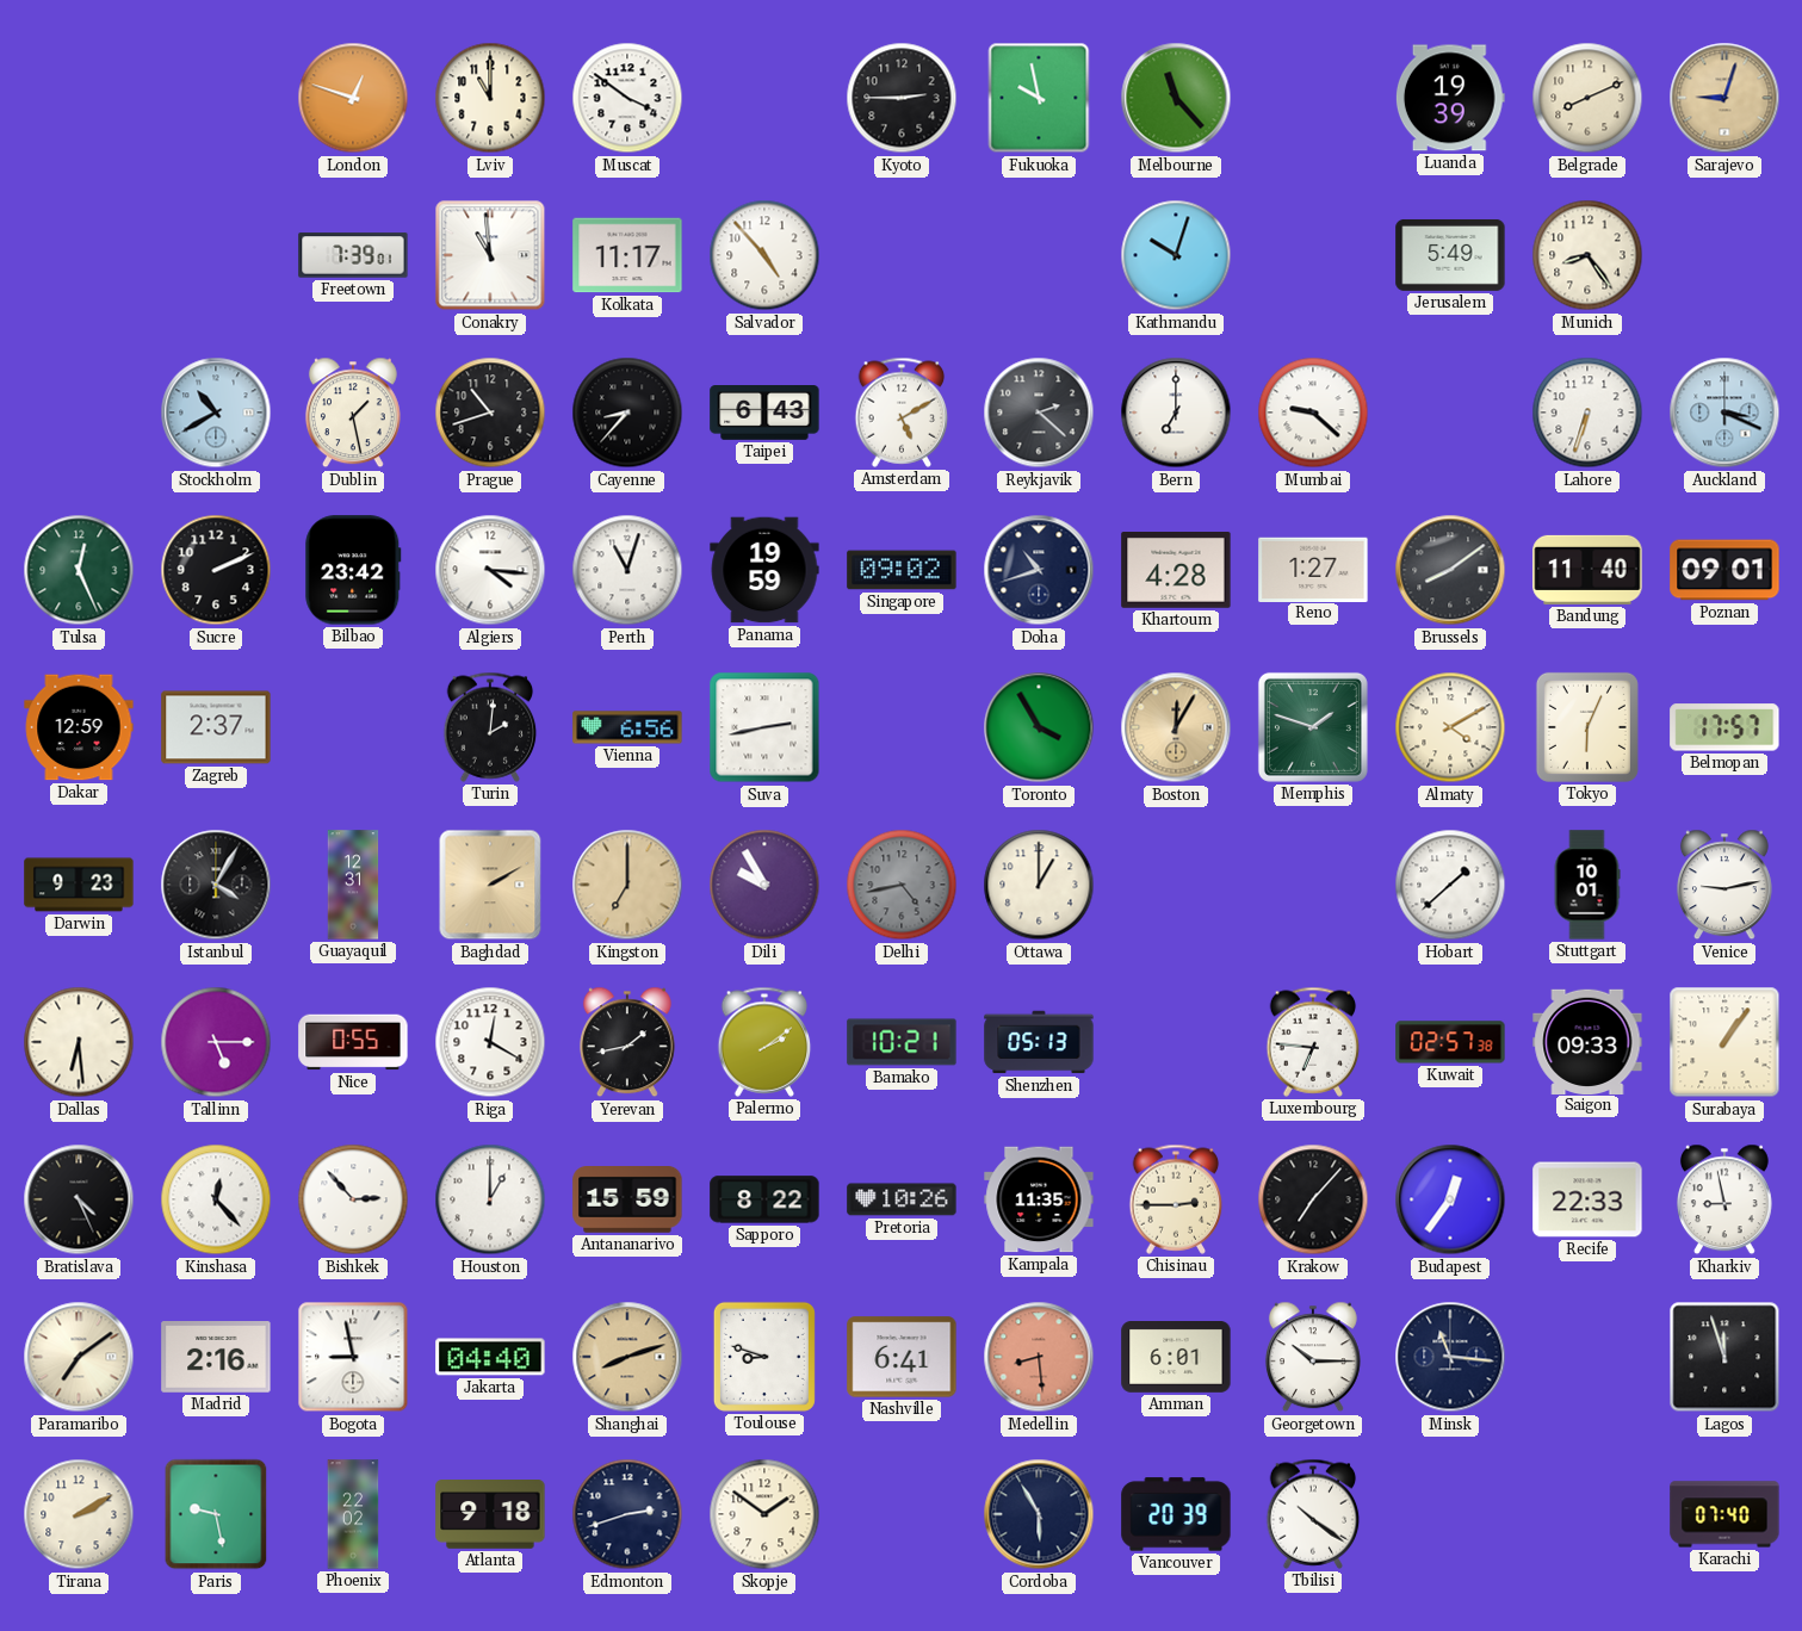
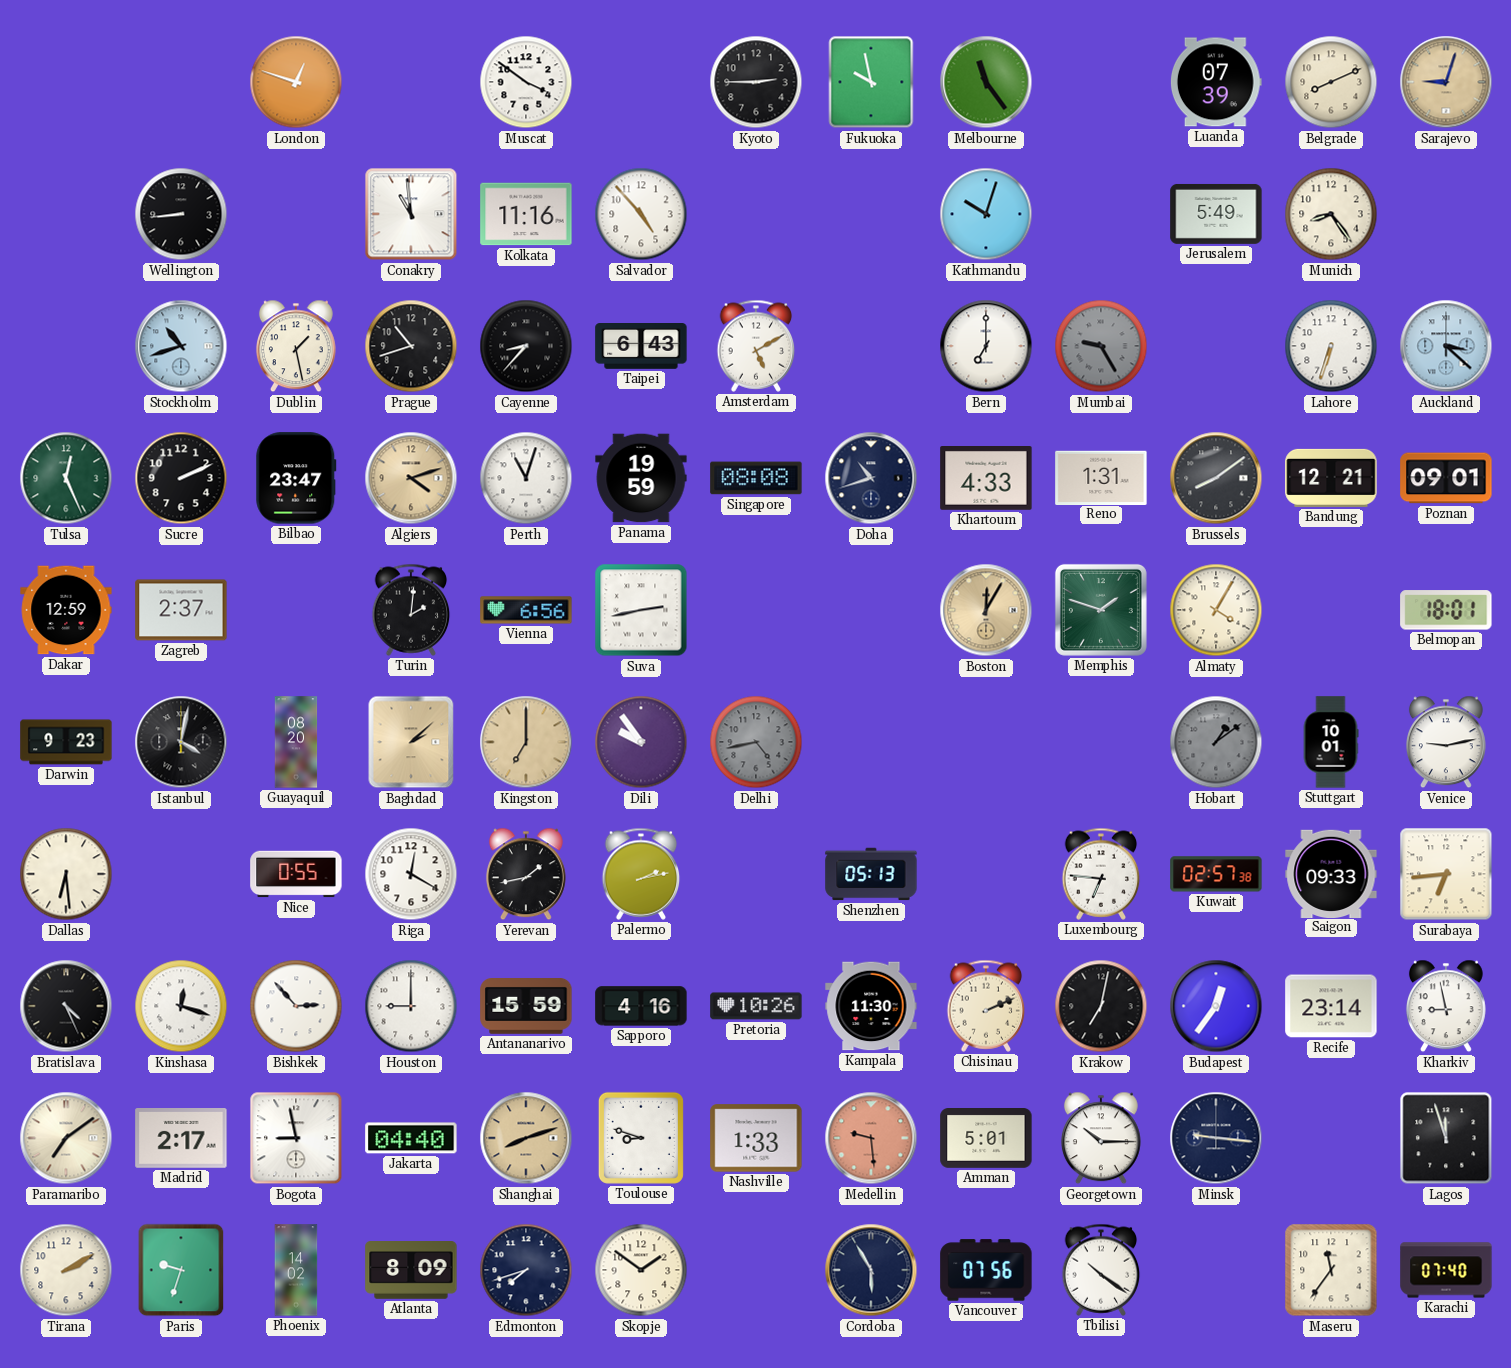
Lviv: 11:00 -> none (490, 98)
Melbourne: 11:23 -> 11:24 (986, 82)
Luanda: 19:39 -> 07:39 (1216, 82)
Wellington: none -> 8:44 (181, 214)
Freetown: 7:39 -> none (353, 255)
Kolkata: 11:17 -> 11:16 (526, 214)
Stockholm: 10:40 -> 10:42 (181, 346)
Reykjavik: 2:22 -> none (1039, 413)
Mumbai: 9:22 -> 9:25 (1101, 346)
Mumbai dial: white -> grey (1101, 346)
Auckland: 3:19 -> 3:22 (1446, 346)
Bilbao: 23:42 -> 23:47 (296, 478)
Algiers: 4:16 -> 4:12 (411, 478)
Algiers dial: white -> champagne (411, 478)
Singapore: 09:02 -> 08:08 (756, 478)
Khartoum: 4:28 -> 4:33 (986, 479)
Reno: 1:27 -> 1:31 (1101, 477)
Bandung: 11:40 -> 12:21 (1331, 478)
Toronto: 3:55 -> none (1039, 727)
Almaty: 4:10 -> 4:05 (1216, 610)
Tokyo: 6:04 -> none (1587, 727)
Belmopan: 17:57 -> 18:01 (1446, 610)
Istanbul: 4:05 -> 4:02 (181, 742)
Guayaquil: 12:31 -> 08:20 (296, 742)
Baghdad: 2:10 -> 2:08 (411, 742)
Dili: 9:55 -> 9:54 (641, 742)
Ottawa: 1:00 -> none (1039, 885)
Hobart: 1:38 -> 1:09 (1216, 742)
Hobart dial: white -> grey (1216, 742)
Tallinn: 5:15 -> none (216, 1042)
Palermo: 2:09 -> 2:13 (641, 874)
Bamako: 10:21 -> none (902, 1042)
Surabaya: 1:06 -> 6:44 (1446, 874)
Kinshasa: 12:23 -> 12:18 (181, 1006)
Houston: 1:00 -> 9:00 (411, 1006)
Sapporo: 8:22 -> 4:16 (641, 1006)
Kampala: 11:35 -> 11:30 (871, 1006)
Chisinau: 2:45 -> 2:11 (986, 1006)
Krakow: 7:07 -> 7:02 (1101, 1006)
Recife: 22:33 -> 23:14 (1331, 1006)
Madrid: 2:16 -> 2:17 (181, 1139)
Nashville: 6:41 -> 1:33 (756, 1138)
Medellin: 8:29 -> 9:29 (871, 1138)
Amman: 6:01 -> 5:01 (986, 1139)
Minsk: 11:16 -> 9:16 (1216, 1138)
Paris: 9:28 -> 9:33 (181, 1270)
Phoenix: 22:02 -> 14:02 (296, 1270)
Atlanta: 9:18 -> 8:09 (411, 1270)
Edmonton: 2:42 -> 7:42 (526, 1270)
Vancouver: 20:39 -> 07:56 (986, 1270)
Maseru: none -> 11:36 (1331, 1270)
